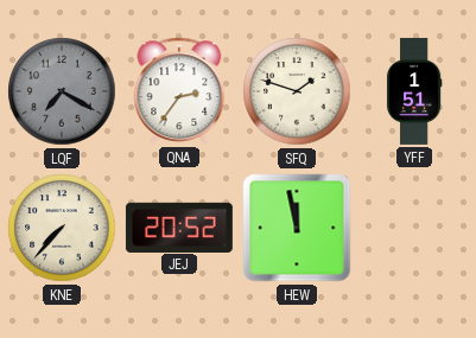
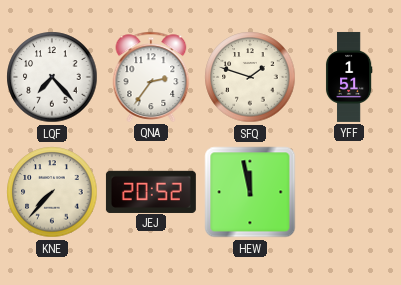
LQF: 7:20 -> 7:23 (52, 77)
LQF dial: grey -> white (52, 77)
